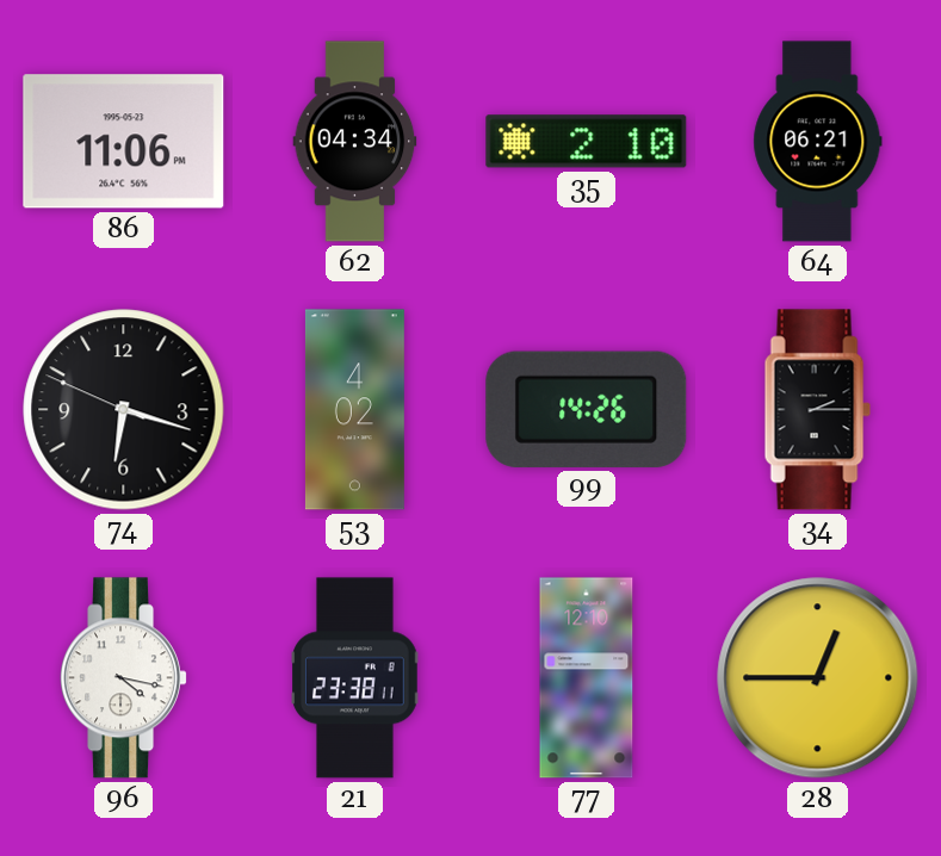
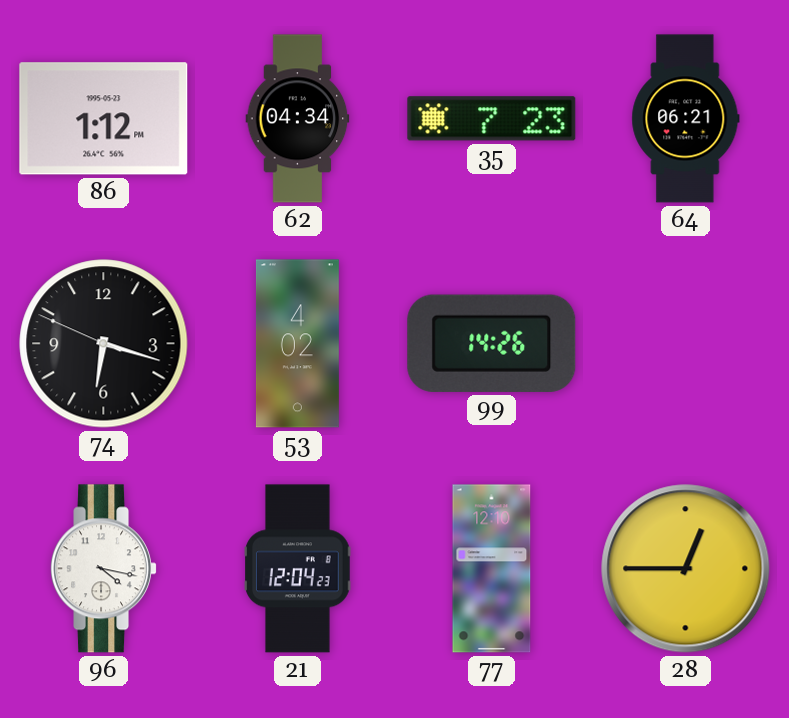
86: 11:06 -> 1:12 (104, 119)
35: 2:10 -> 7:23 (492, 119)
34: 2:15 -> none (817, 410)
21: 23:38 -> 12:04 (298, 569)
